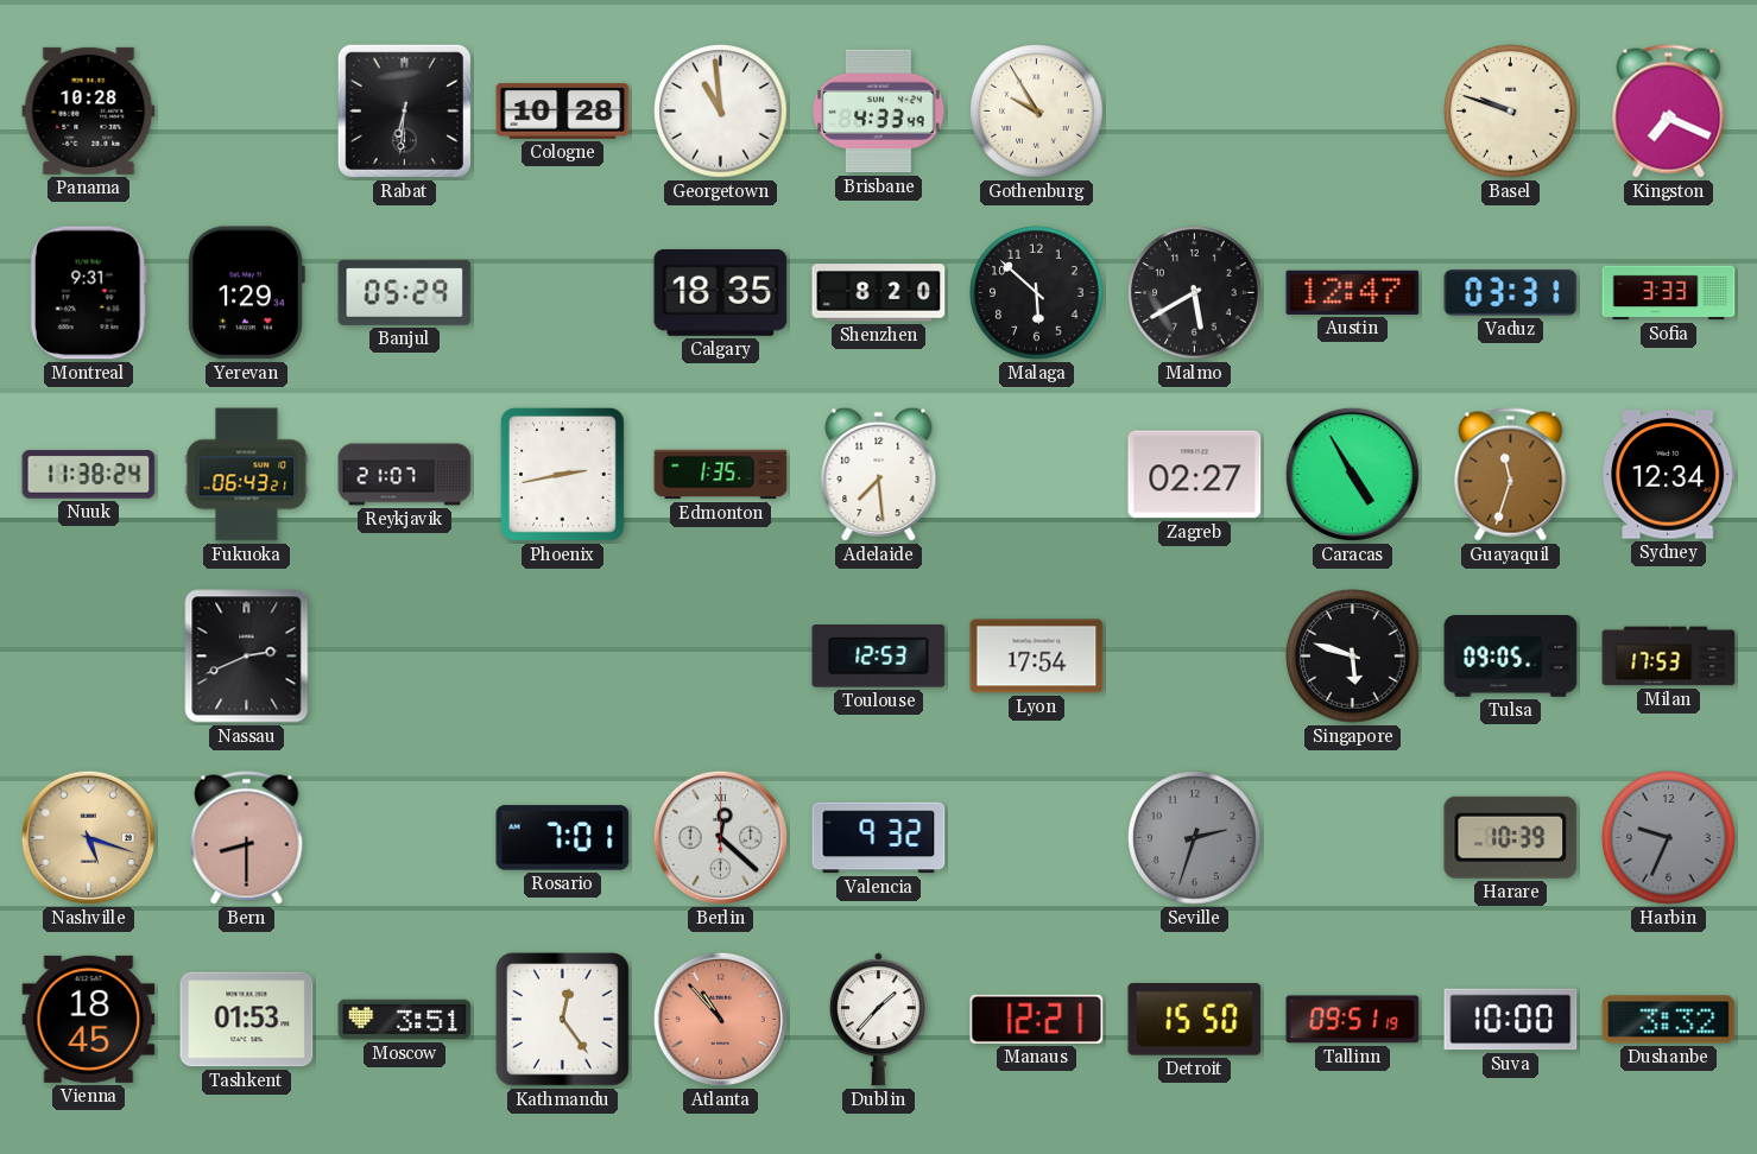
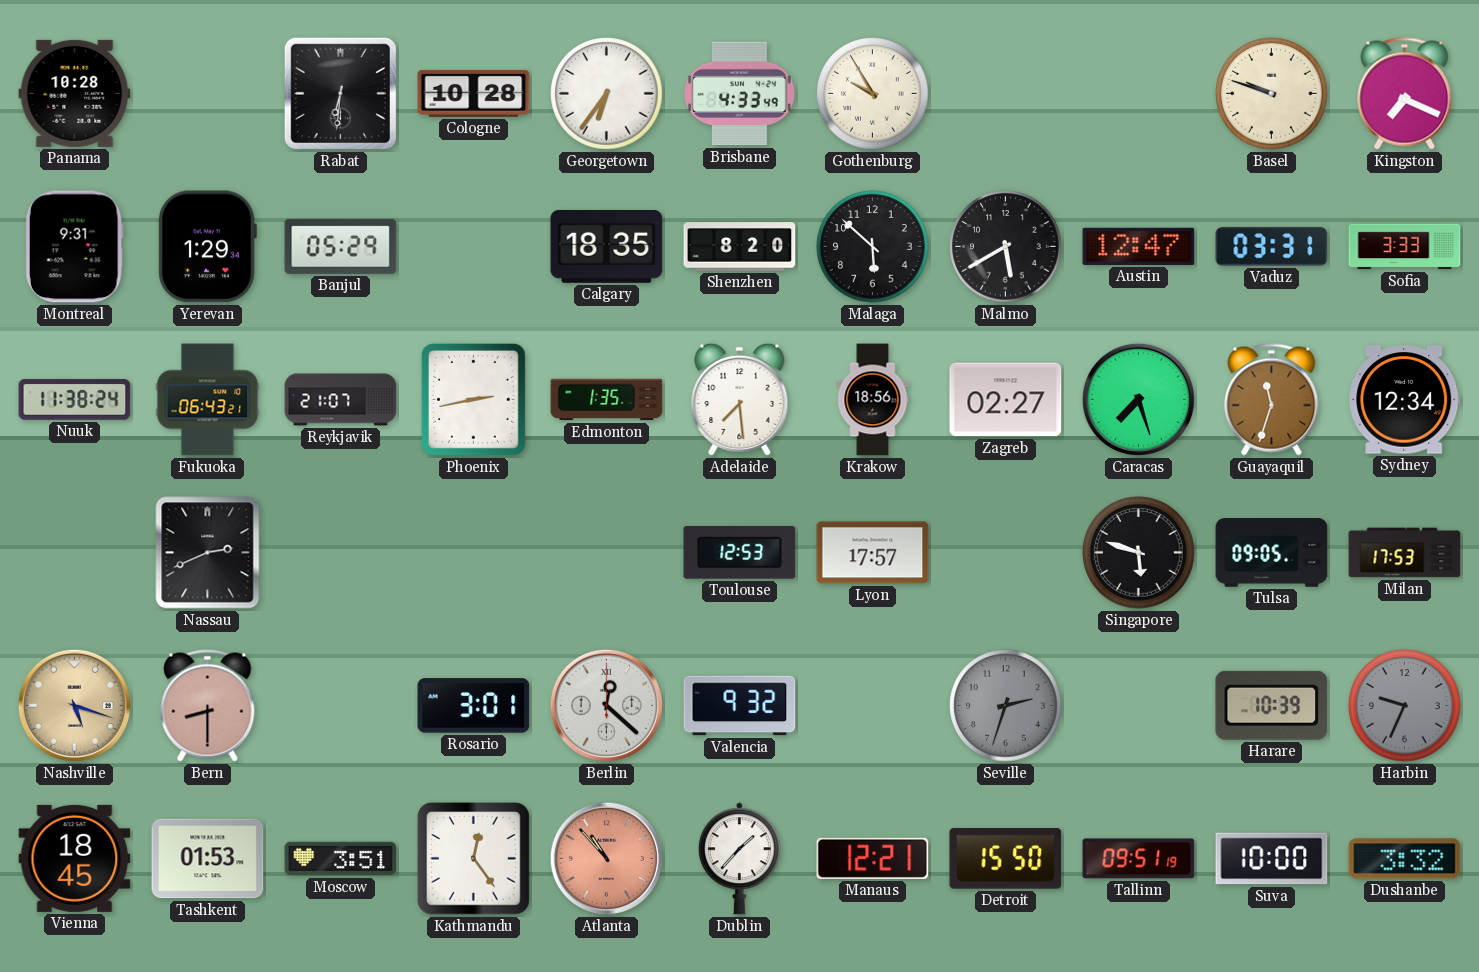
Georgetown: 10:59 -> 6:36 (607, 94)
Krakow: none -> 18:56 (873, 400)
Caracas: 4:55 -> 7:27 (1138, 399)
Lyon: 17:54 -> 17:57 (873, 553)
Rosario: 7:01 -> 3:01 (474, 706)
